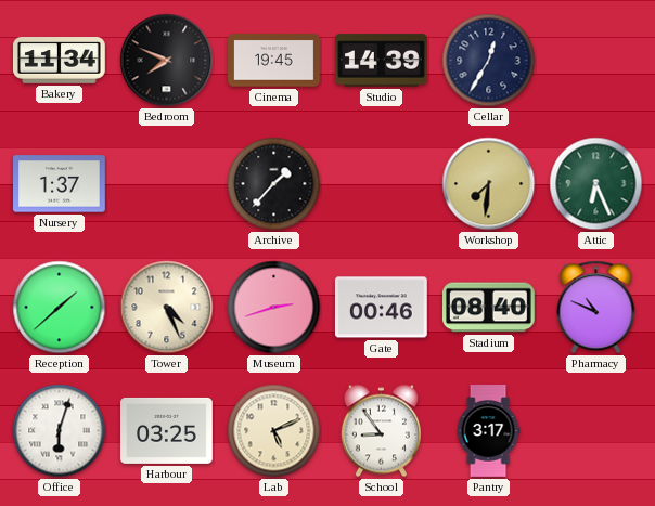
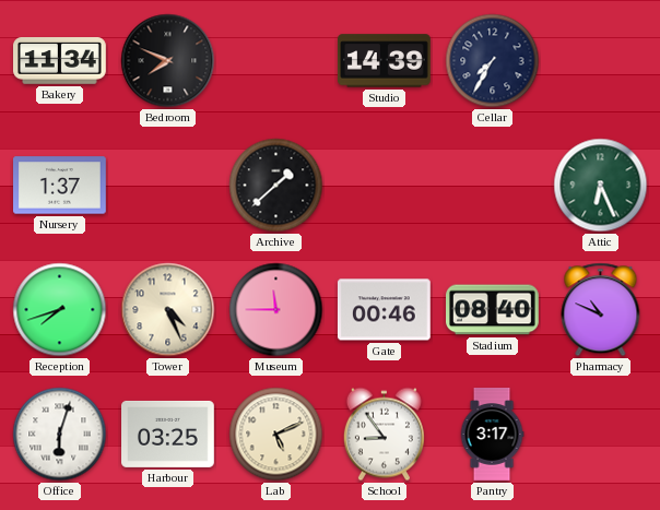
Cinema: 19:45 -> none (274, 61)
Cellar: 12:35 -> 7:35 (493, 61)
Archive: 1:37 -> 1:38 (276, 186)
Workshop: 7:31 -> none (489, 184)
Reception: 1:38 -> 7:42 (60, 310)
Museum: 2:42 -> 11:45 (276, 310)
